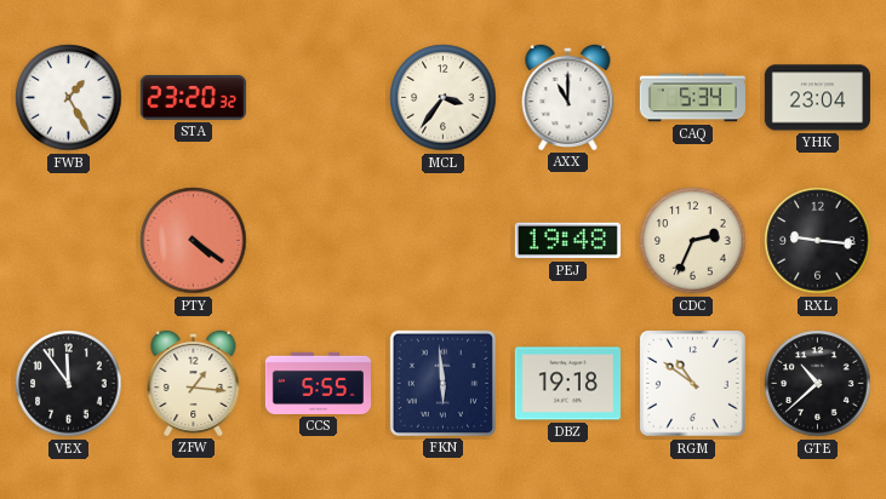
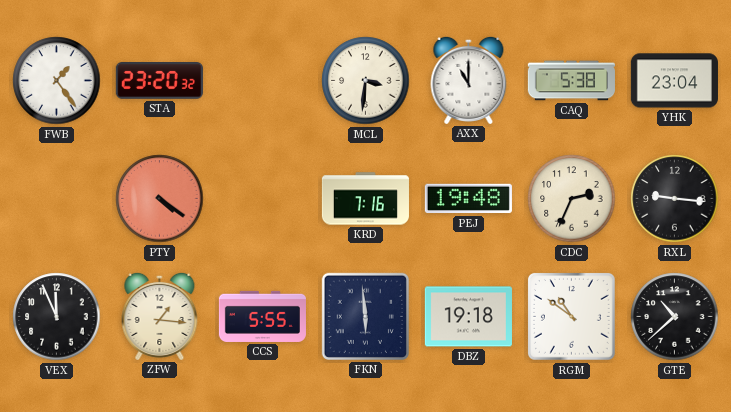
FWB: 1:25 -> 1:24 (57, 81)
MCL: 3:36 -> 3:31 (366, 81)
CAQ: 5:34 -> 5:38 (571, 81)
KRD: none -> 7:16 (365, 199)
VEX: 11:54 -> 11:56 (57, 317)
